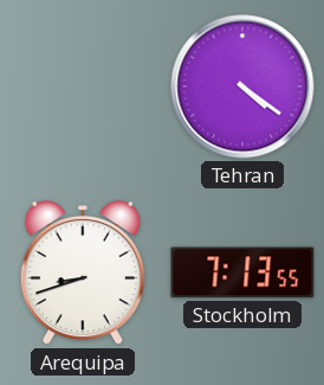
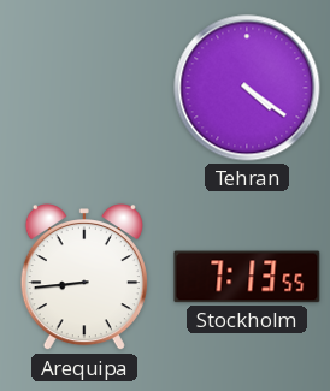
Arequipa: 8:42 -> 8:44 (84, 277)
